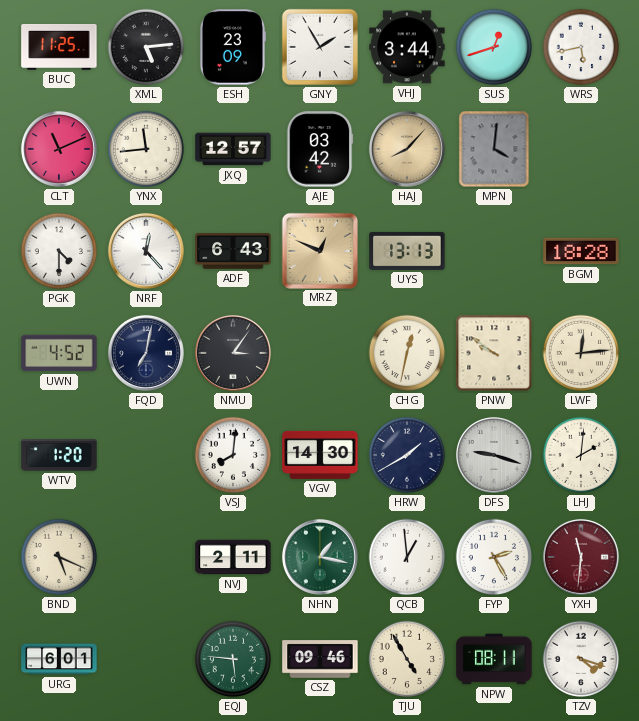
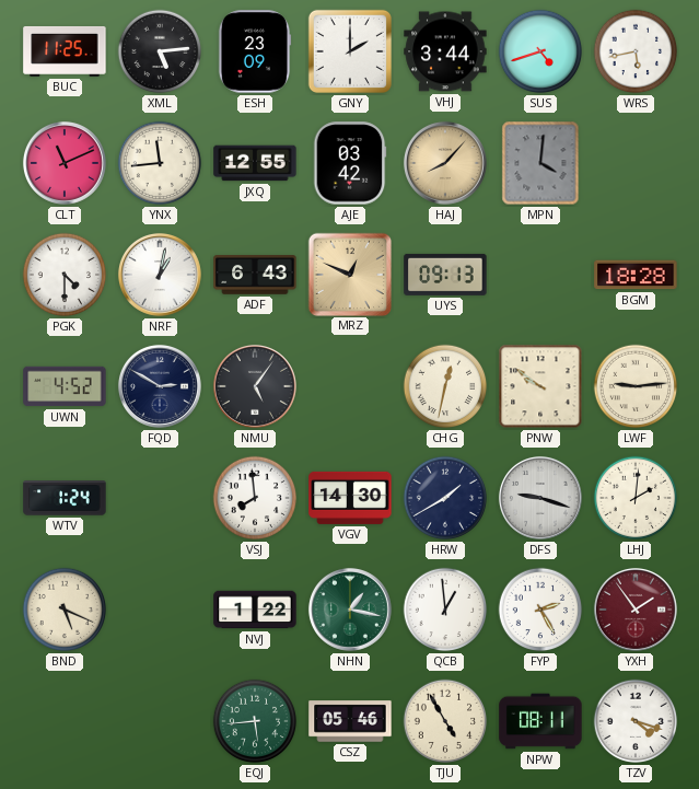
GNY: 1:55 -> 2:00 (350, 51)
SUS: 12:42 -> 4:42 (540, 51)
JXQ: 12:57 -> 12:55 (255, 163)
NRF: 12:23 -> 1:02 (160, 275)
UYS: 13:13 -> 09:13 (445, 275)
FQD: 7:02 -> 2:50 (160, 386)
NMU: 3:06 -> 5:06 (255, 386)
LWF: 12:14 -> 9:14 (636, 386)
WTV: 1:20 -> 1:24 (65, 498)
VSJ: 8:01 -> 7:59 (255, 498)
NVJ: 2:11 -> 1:22 (255, 610)
YXH: 11:31 -> 1:54 (636, 610)
URG: 6:01 -> none (59, 659)
EQJ: 5:46 -> 5:44 (255, 721)
CSZ: 09:46 -> 05:46 (350, 721)
